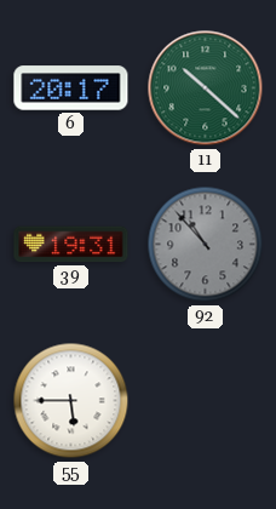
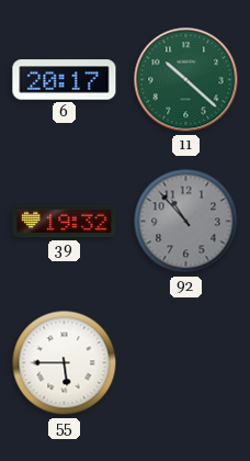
39: 19:31 -> 19:32 (65, 222)
